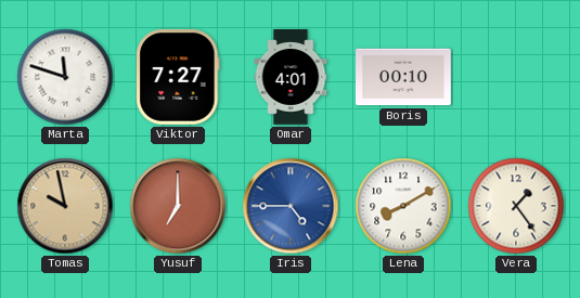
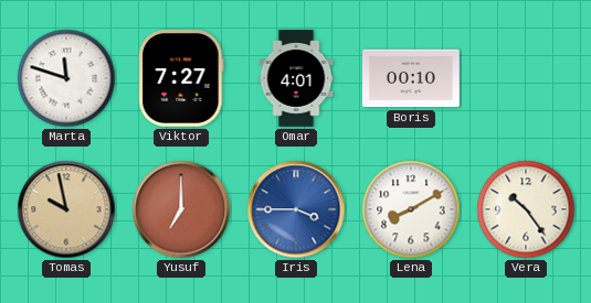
Iris: 4:45 -> 3:45 (296, 209)
Vera: 1:24 -> 10:24 (526, 209)
